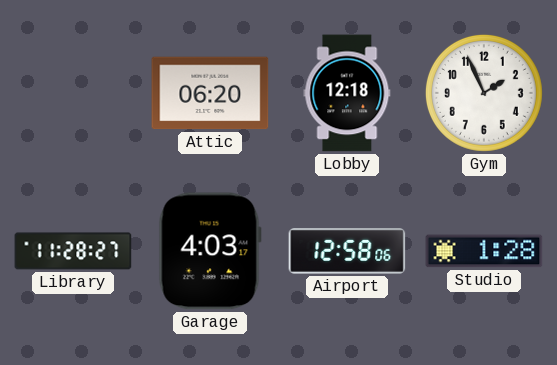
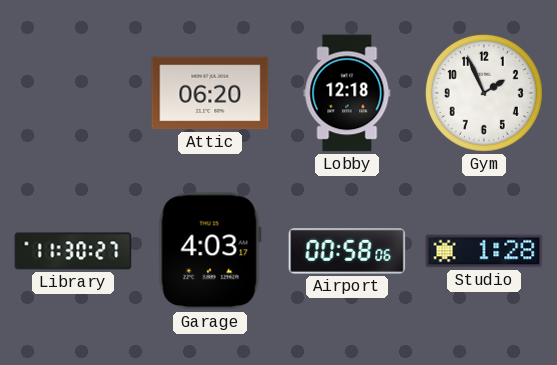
Library: 11:28 -> 11:30 (73, 251)
Airport: 12:58 -> 00:58 (347, 251)
